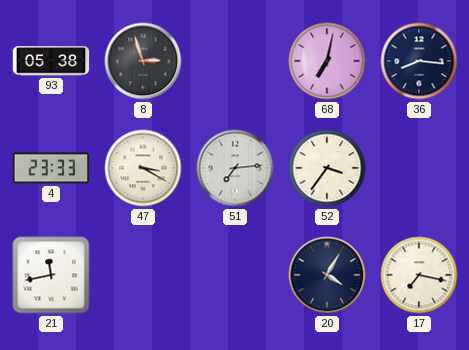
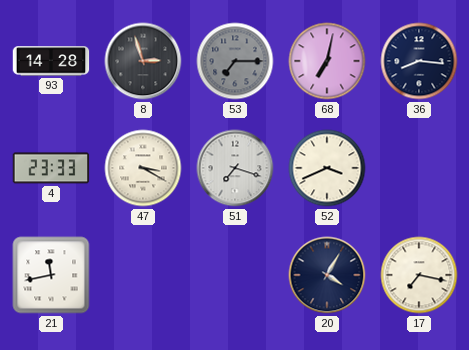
93: 05:38 -> 14:28 (51, 61)
53: none -> 7:15 (235, 61)
51: 7:14 -> 7:18 (235, 168)
52: 3:36 -> 3:41 (327, 168)
